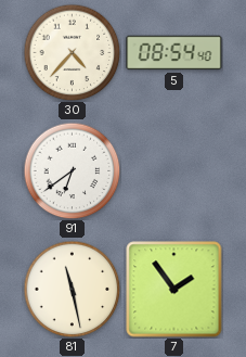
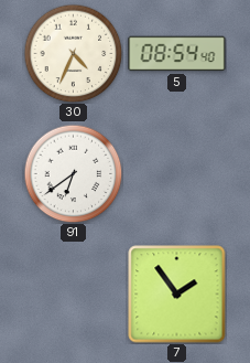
30: 4:37 -> 4:34 (73, 53)
81: 11:28 -> none (72, 289)
